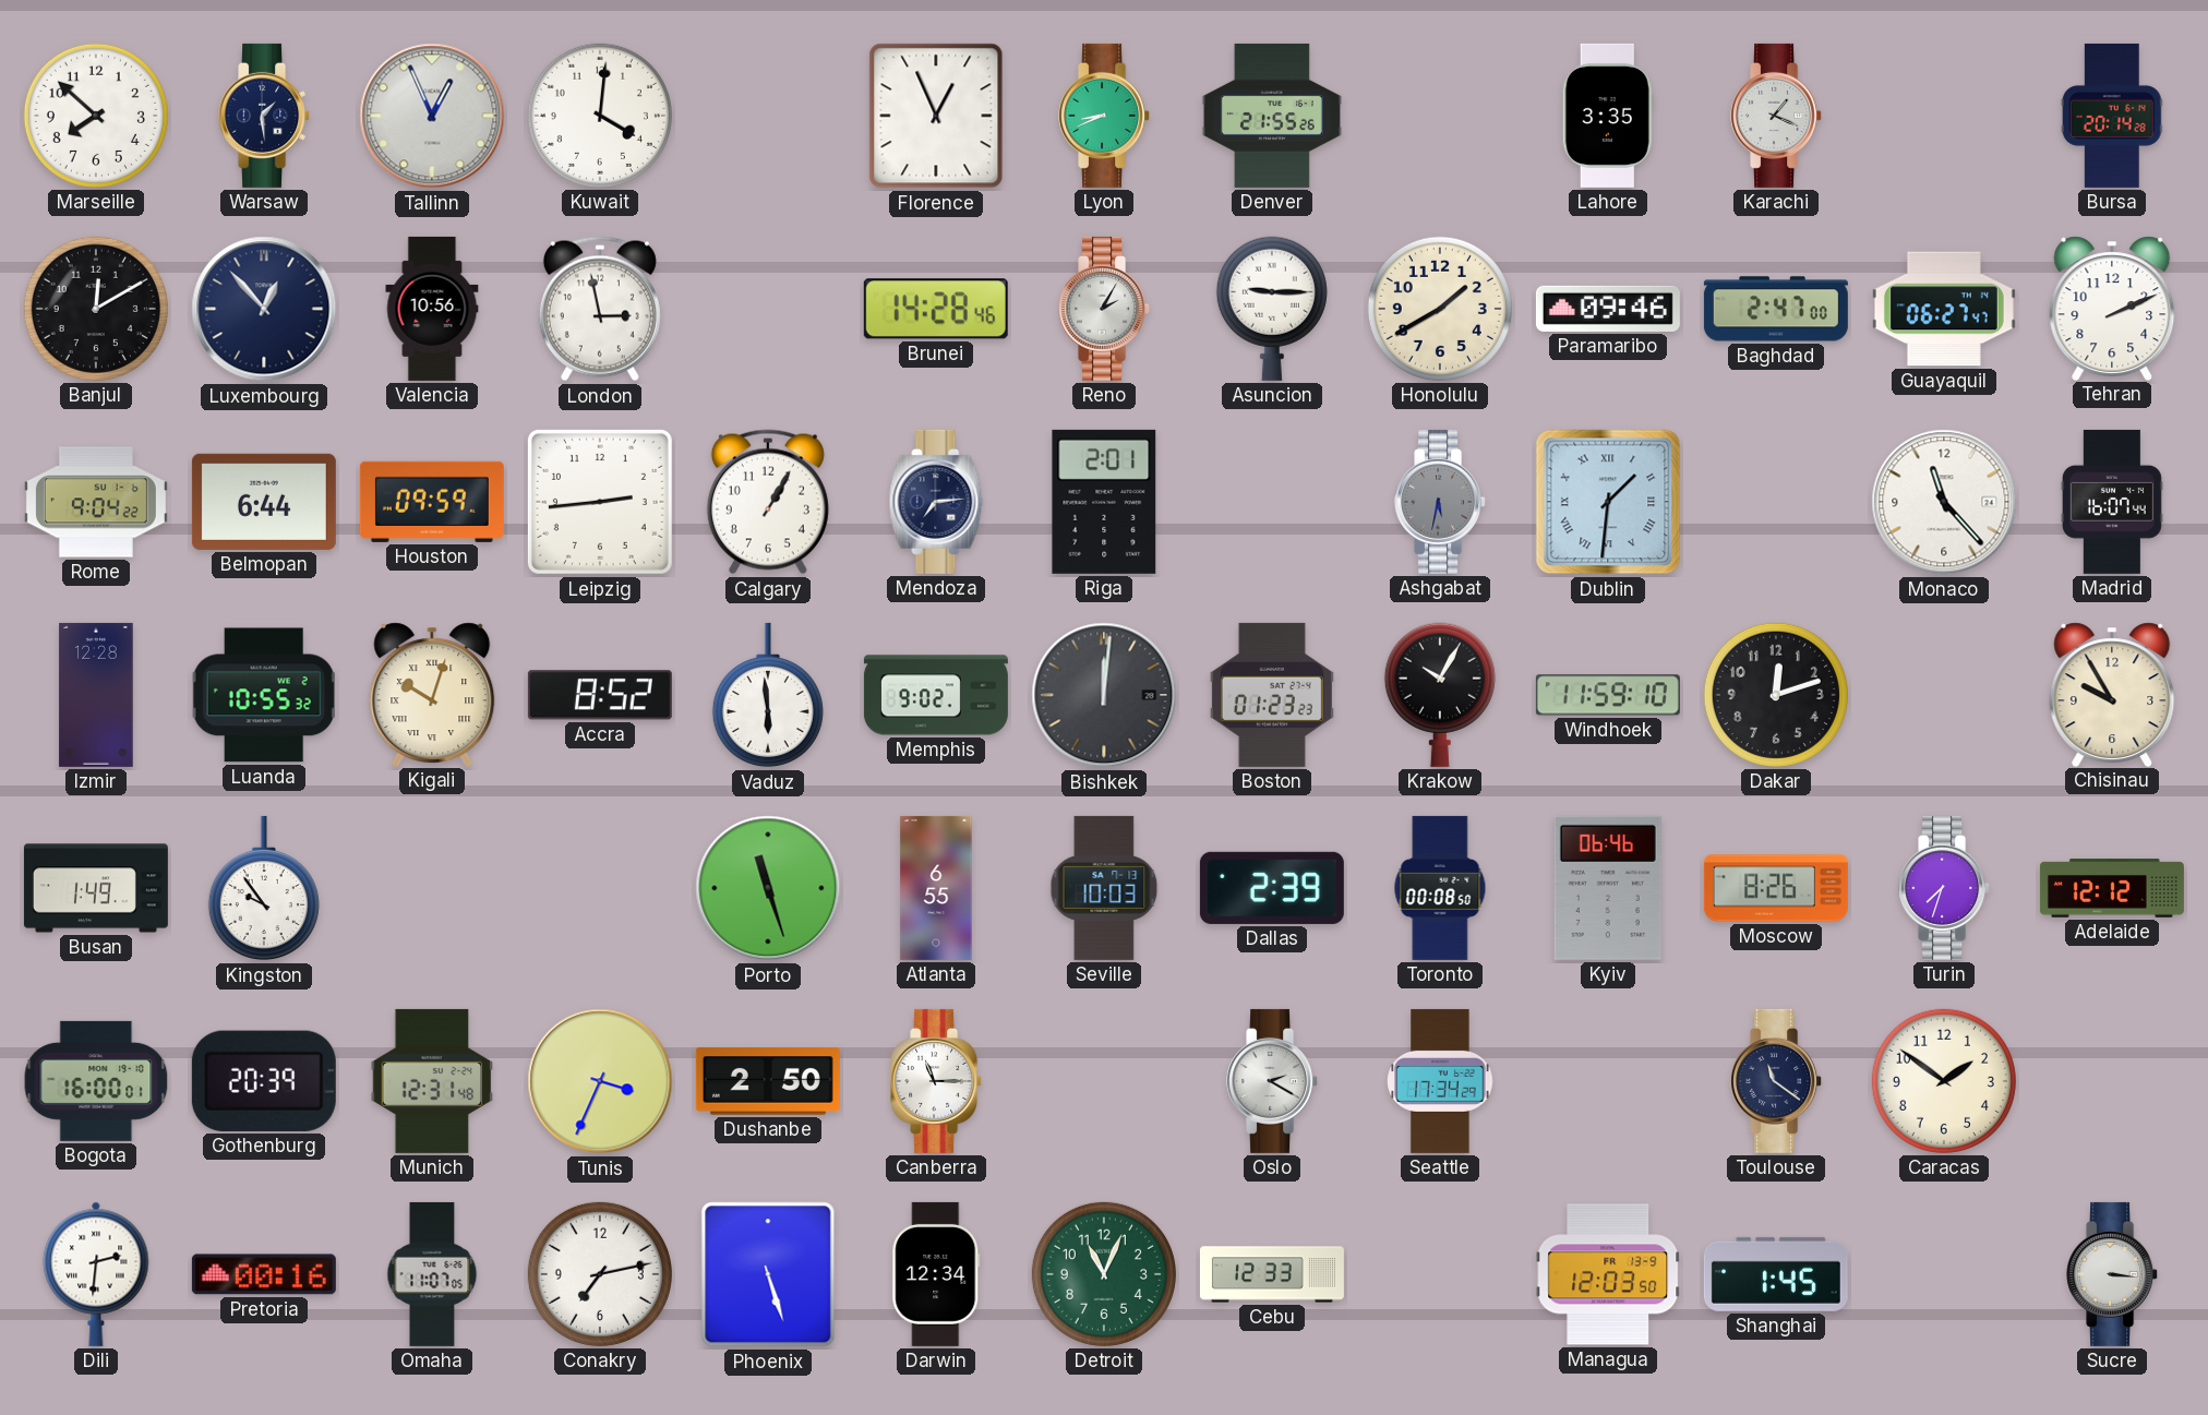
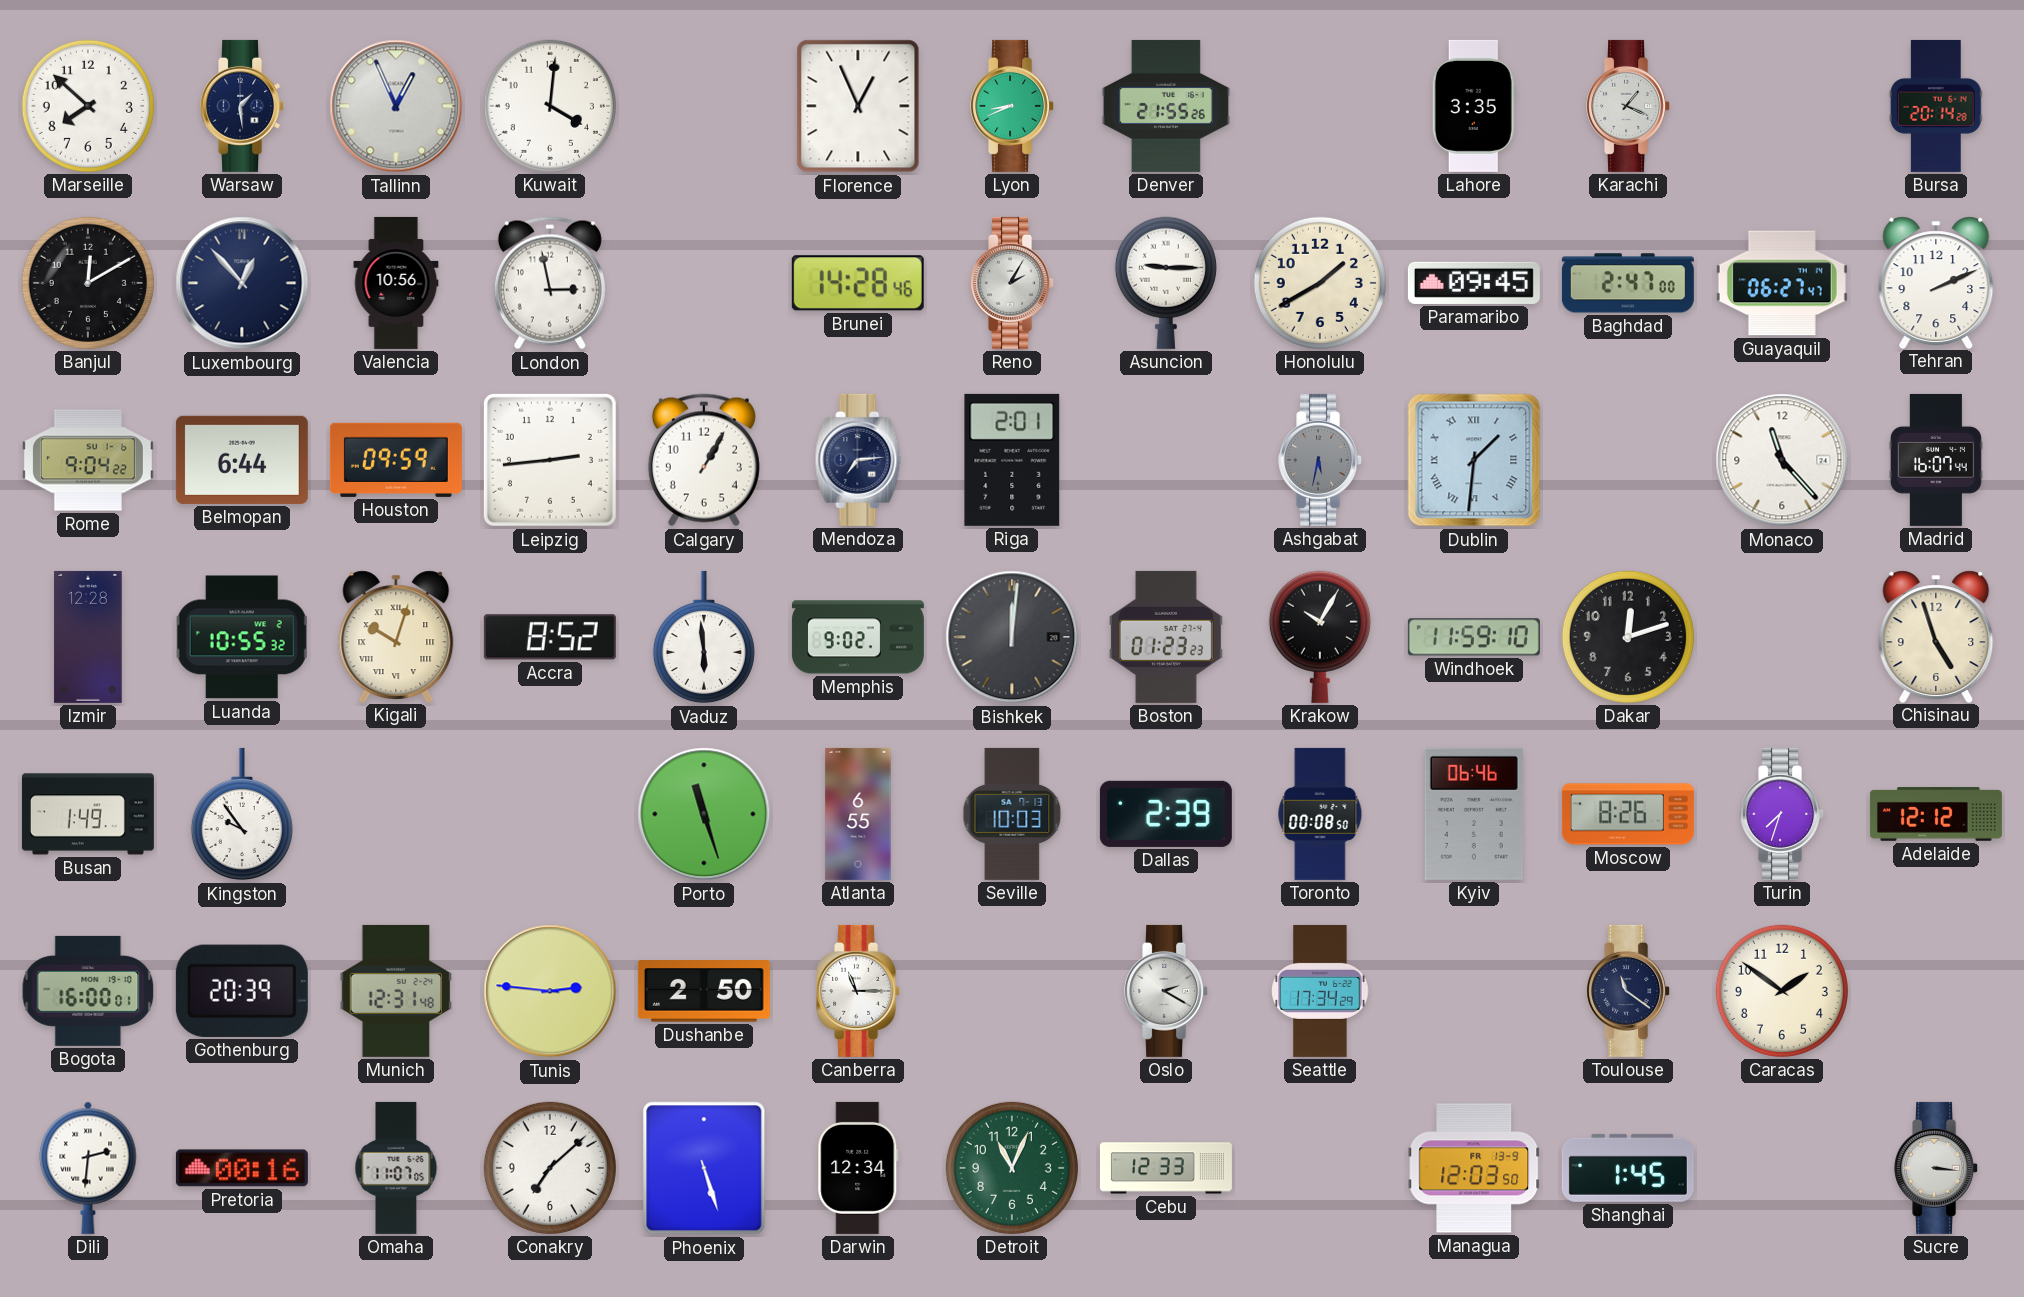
Paramaribo: 09:46 -> 09:45 (1474, 283)
Chisinau: 9:55 -> 4:57 (1936, 636)
Tunis: 3:34 -> 2:46 (550, 991)
Conakry: 7:13 -> 7:08 (550, 1168)
